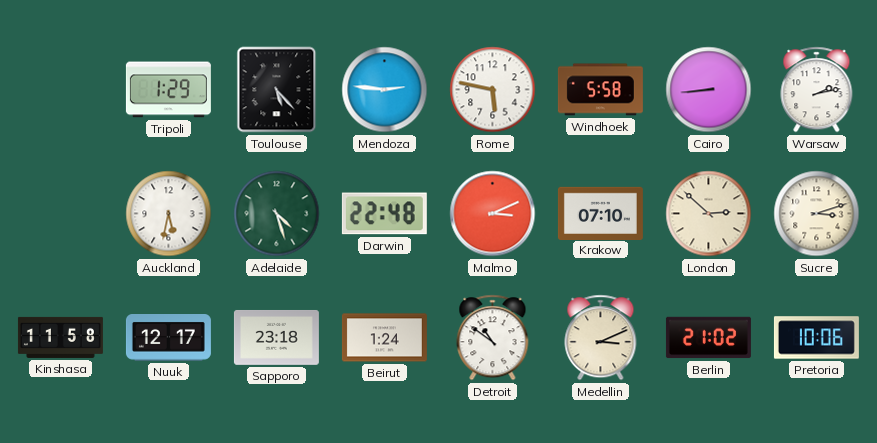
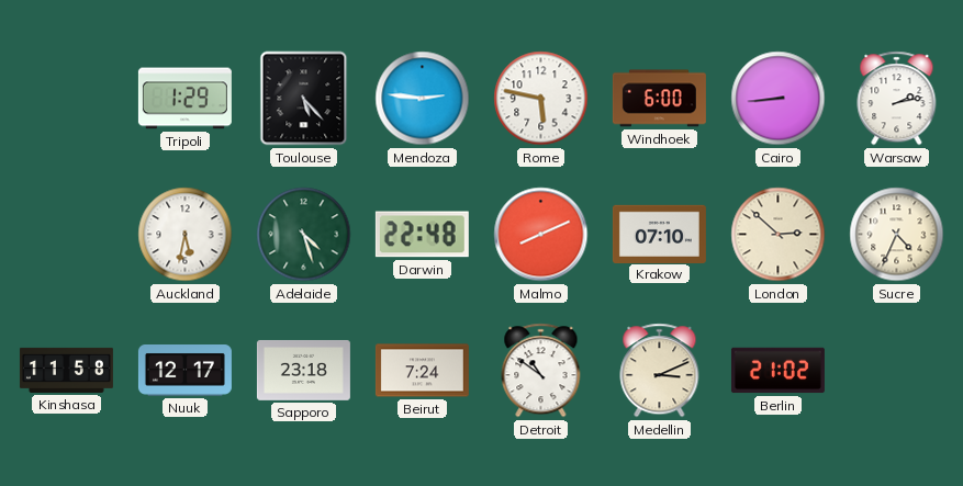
Windhoek: 5:58 -> 6:00 (659, 99)
Malmo: 3:11 -> 8:11 (541, 235)
Sucre: 3:12 -> 4:34 (897, 235)
Beirut: 1:24 -> 7:24 (422, 371)
Pretoria: 10:06 -> none (816, 338)
